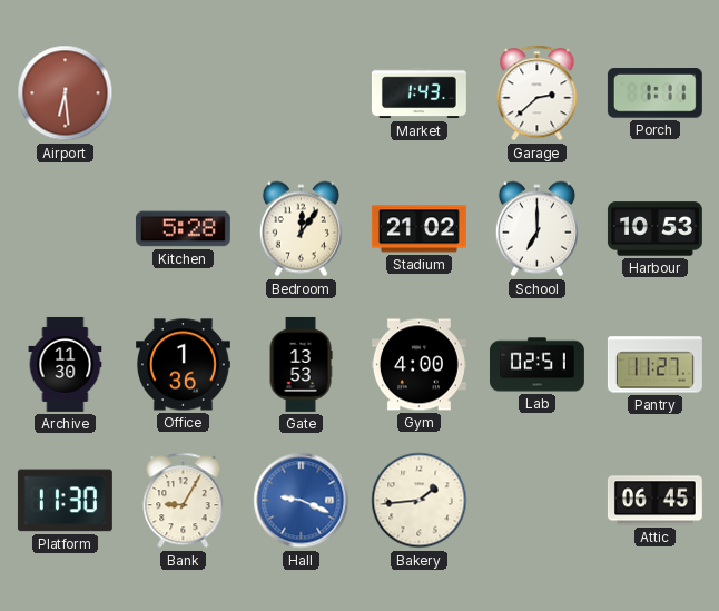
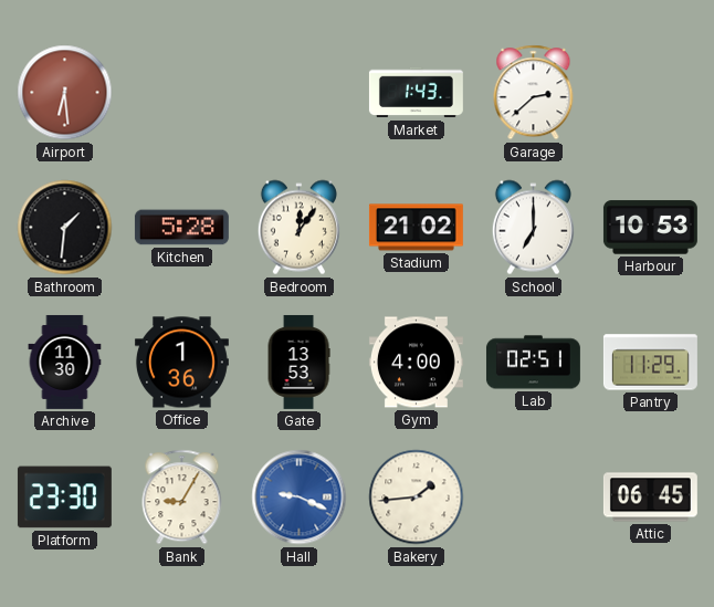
Porch: 1:11 -> none (654, 93)
Bathroom: none -> 1:31 (65, 228)
Pantry: 11:27 -> 11:29 (650, 363)
Platform: 11:30 -> 23:30 (64, 498)
